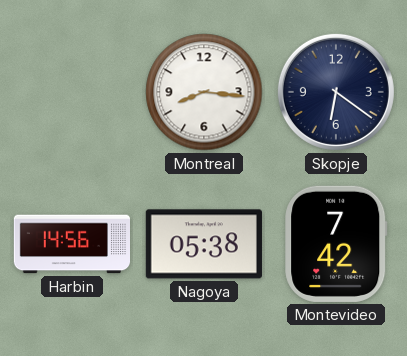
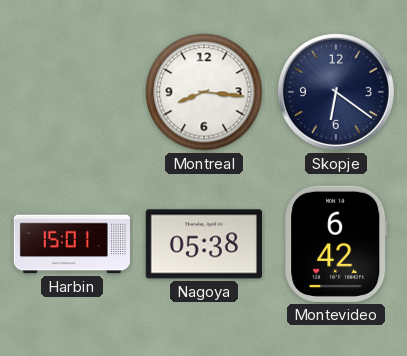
Harbin: 14:56 -> 15:01 (71, 244)
Montevideo: 7:42 -> 6:42 (336, 244)
